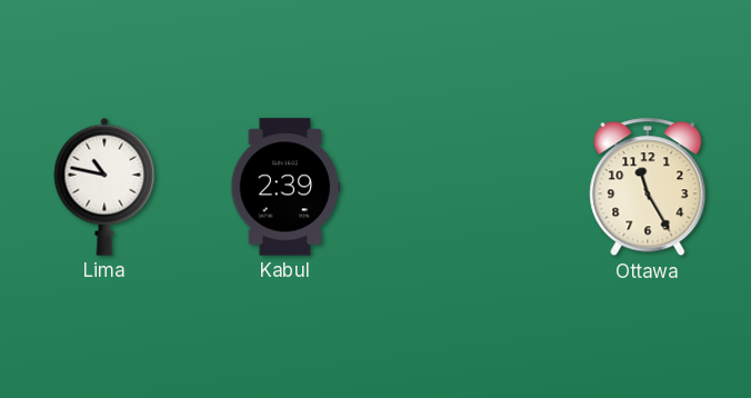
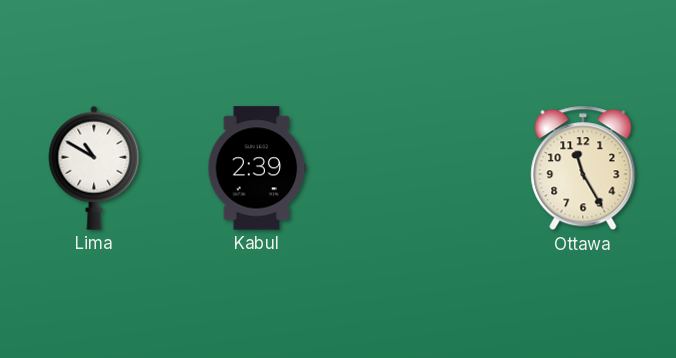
Lima: 10:47 -> 10:50 (94, 168)
